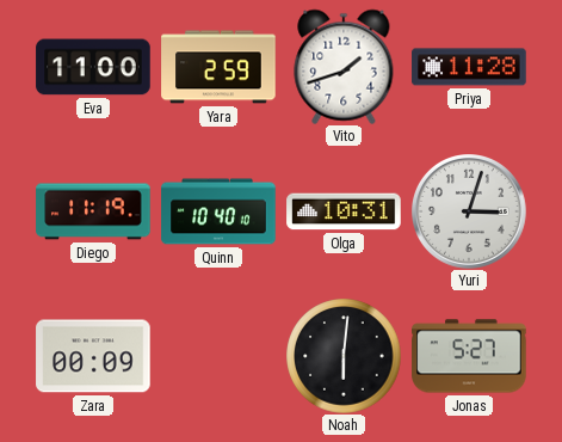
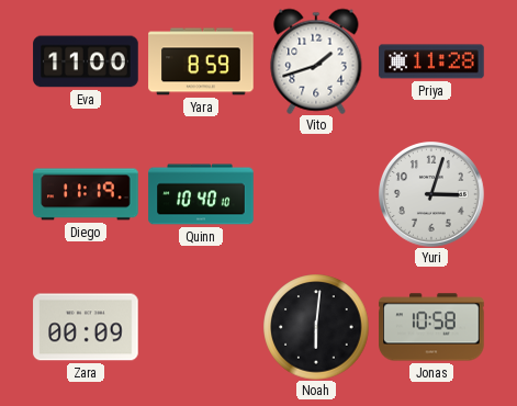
Yara: 2:59 -> 8:59 (201, 61)
Olga: 10:31 -> none (344, 211)
Jonas: 5:27 -> 10:58 (431, 327)
